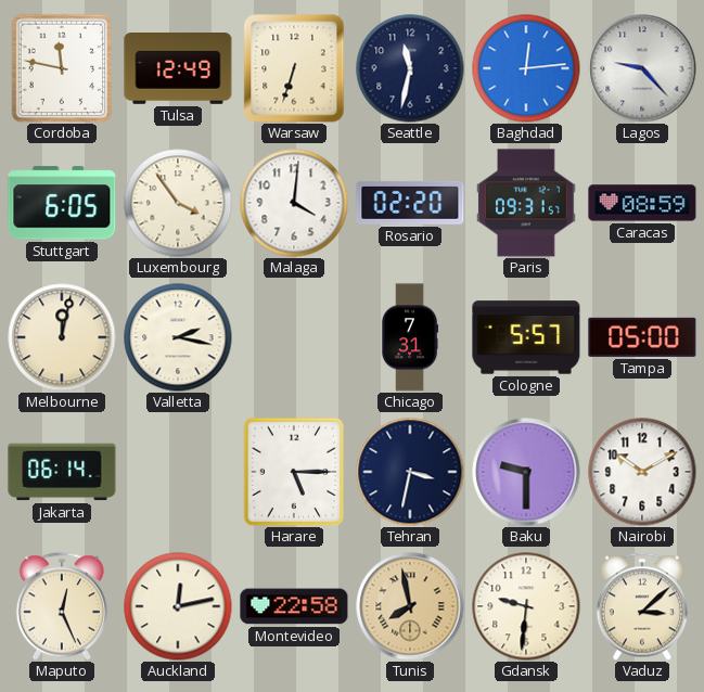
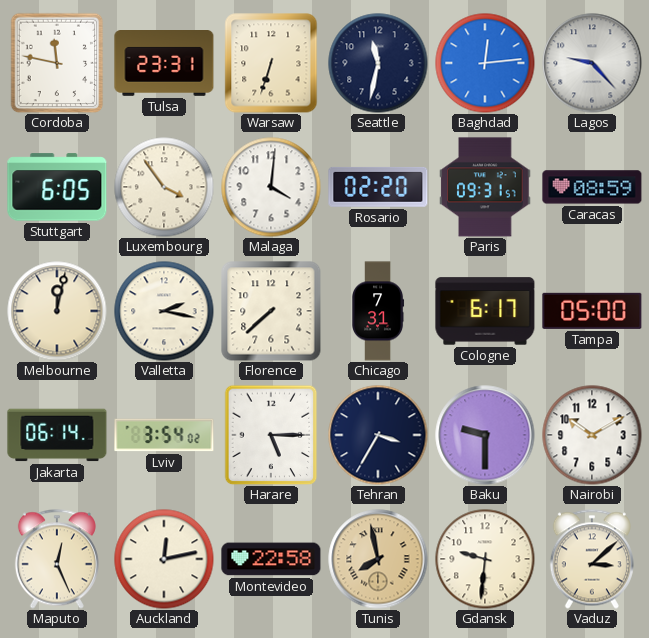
Tulsa: 12:49 -> 23:31 (164, 64)
Florence: none -> 7:38 (271, 311)
Cologne: 5:57 -> 6:17 (485, 311)
Lviv: none -> 3:54 (164, 435)
Tehran: 3:32 -> 3:35 (378, 435)
